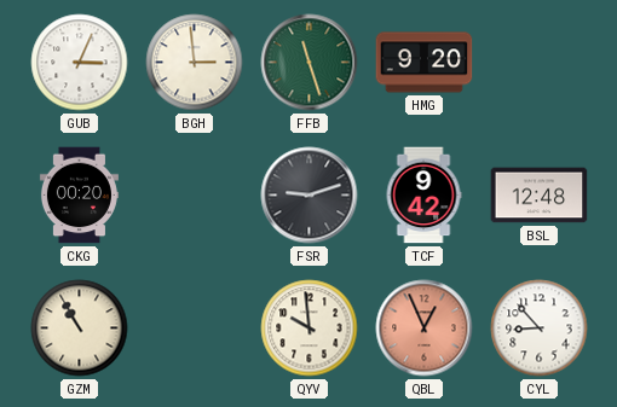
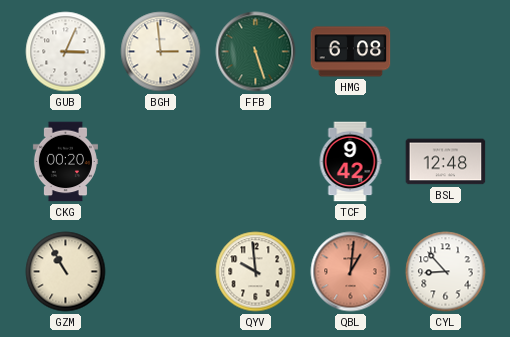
FFB: 11:27 -> 5:27 (256, 52)
HMG: 9:20 -> 6:08 (351, 52)
FSR: 9:12 -> none (310, 196)
QBL: 12:56 -> 1:01 (351, 272)
